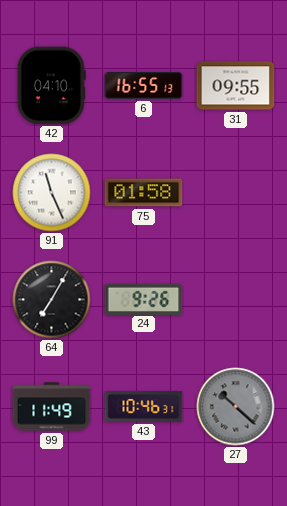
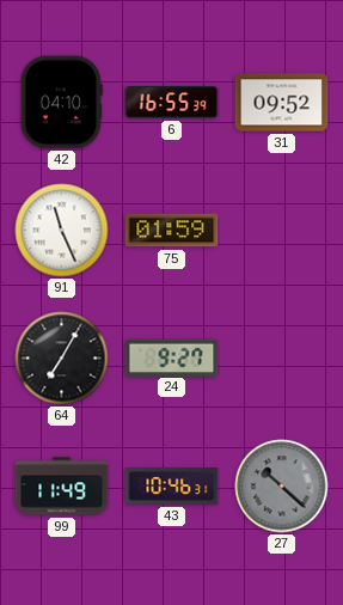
6: 16:55:13 -> 16:55:39 (172, 102)
31: 09:55 -> 09:52 (282, 103)
75: 01:58 -> 01:59 (172, 231)
24: 9:26 -> 9:27 (172, 357)
